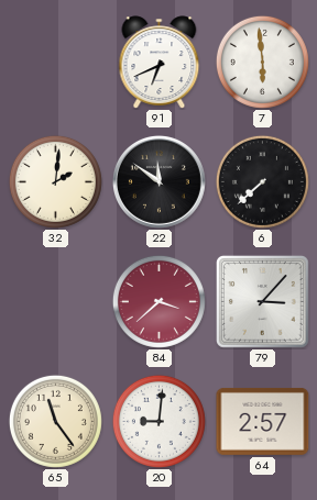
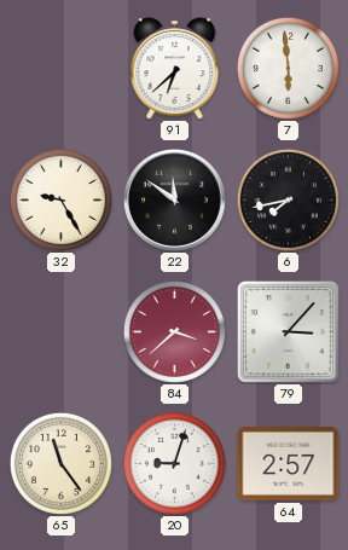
91: 6:41 -> 6:38 (175, 69)
32: 2:01 -> 9:25 (60, 199)
6: 7:38 -> 7:43 (288, 199)
20: 9:01 -> 9:03 (174, 463)
